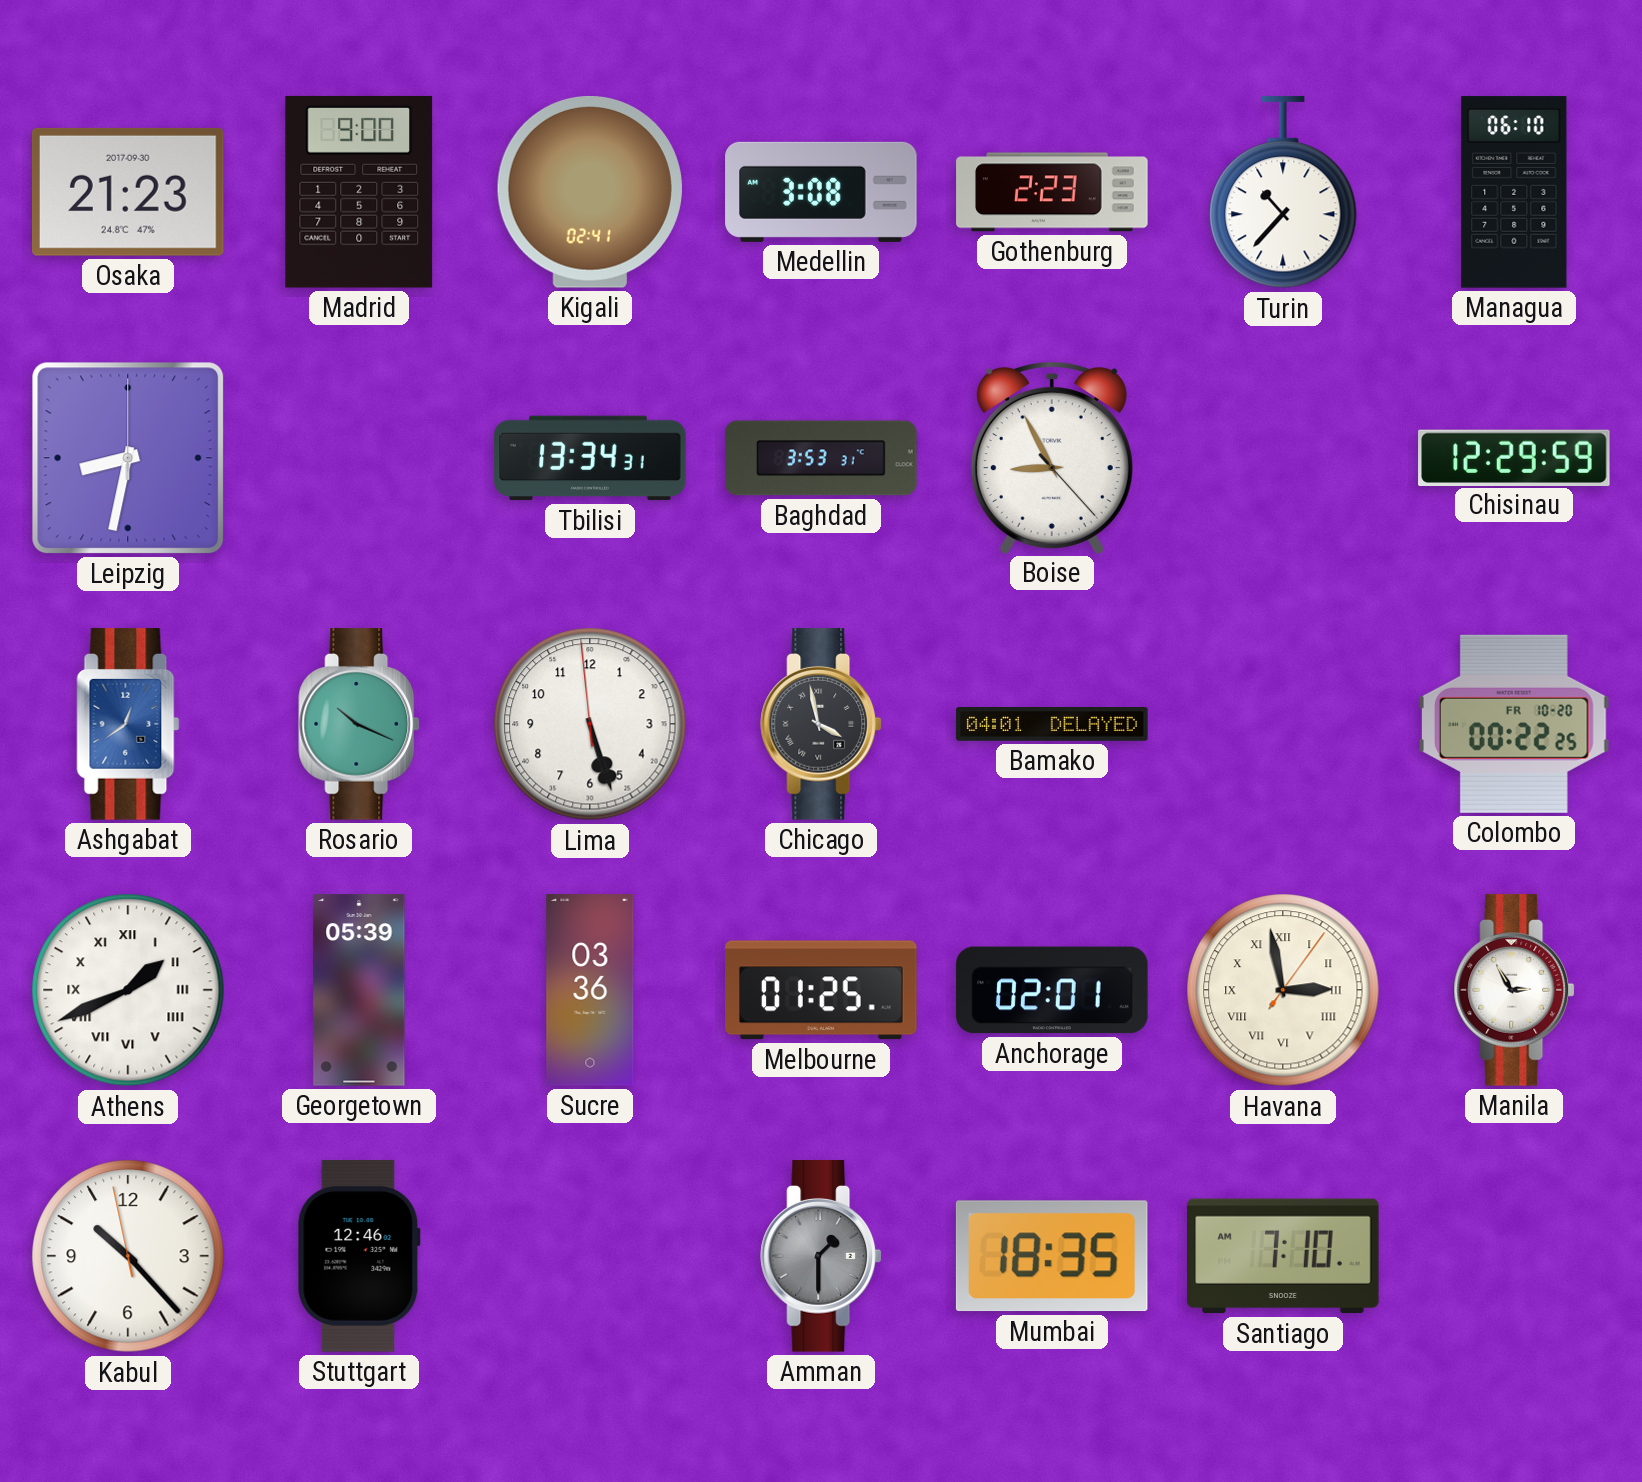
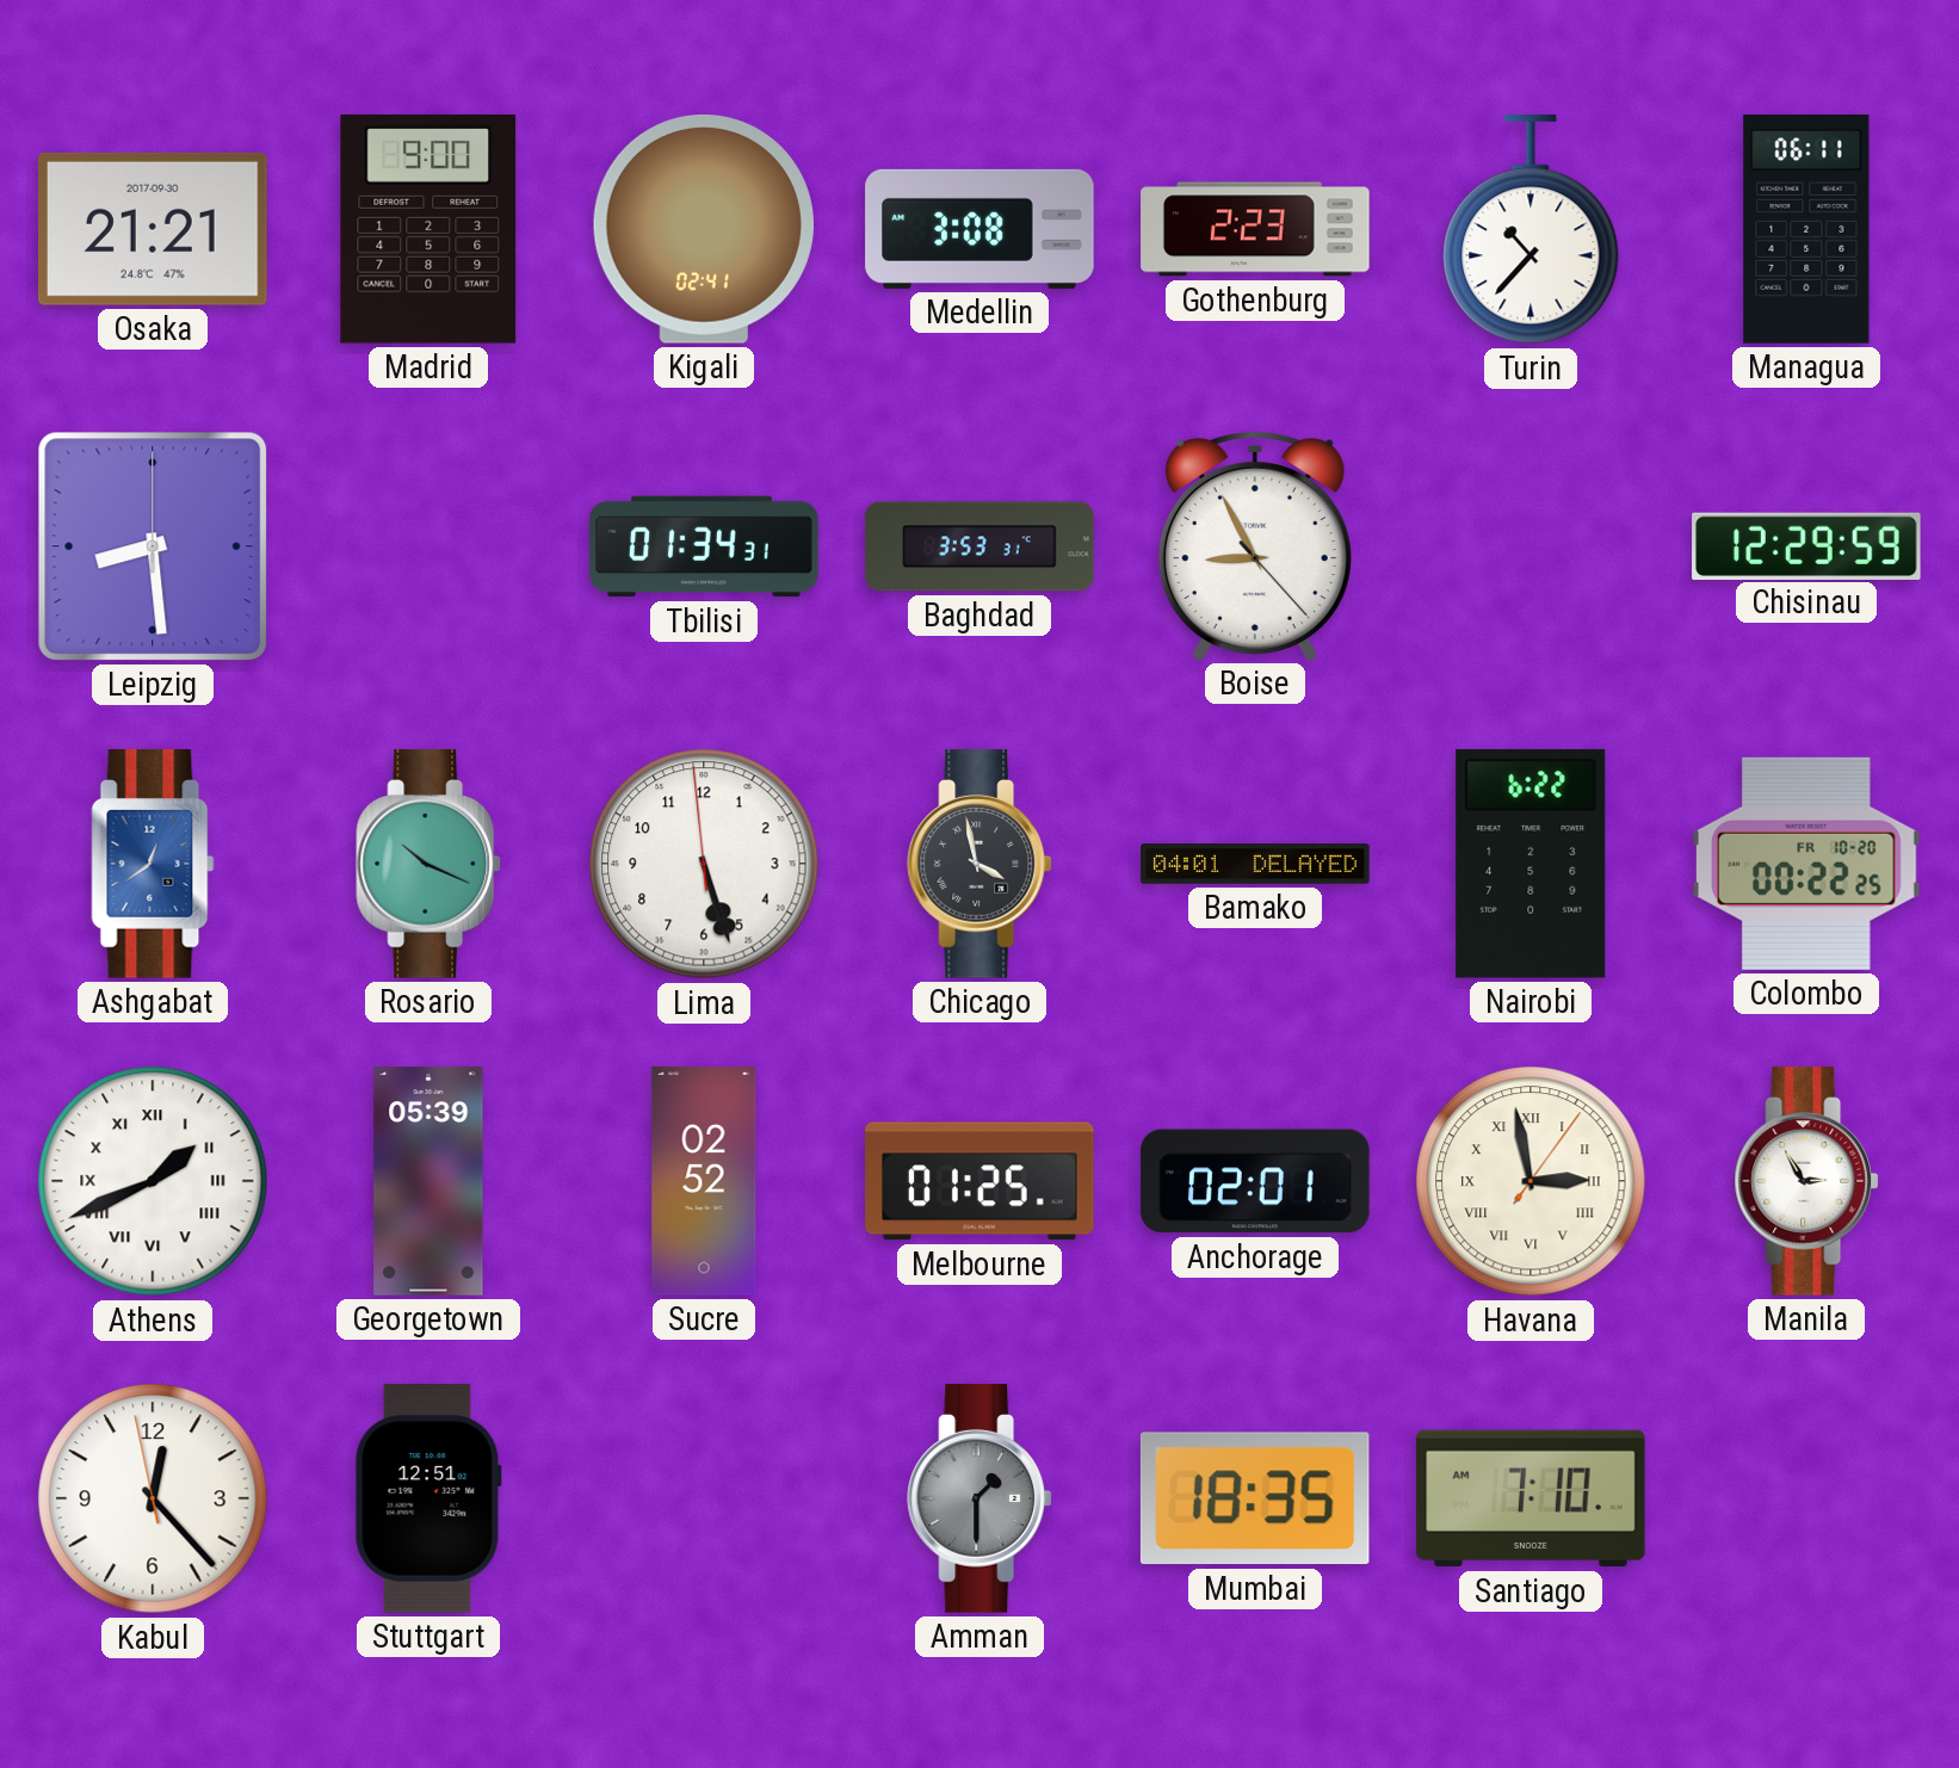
Osaka: 21:23 -> 21:21 (153, 229)
Managua: 06:10 -> 06:11 (1806, 229)
Leipzig: 8:32 -> 8:29 (153, 546)
Tbilisi: 13:34 -> 01:34 (704, 546)
Nairobi: none -> 6:22 (1531, 864)
Sucre: 03:36 -> 02:52 (704, 1181)
Kabul: 10:22 -> 12:22 (153, 1498)
Stuttgart: 12:46 -> 12:51 (428, 1498)
